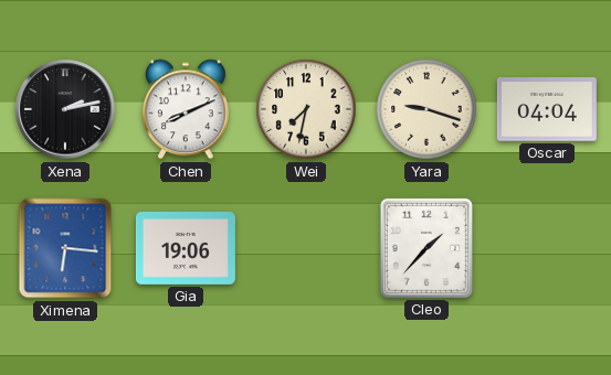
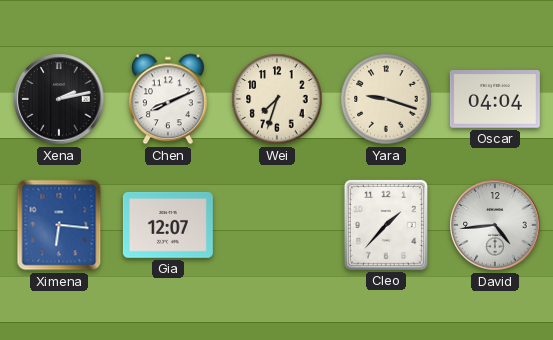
Wei: 7:32 -> 7:33 (277, 99)
Gia: 19:06 -> 12:07 (168, 225)
David: none -> 4:44 (495, 225)
